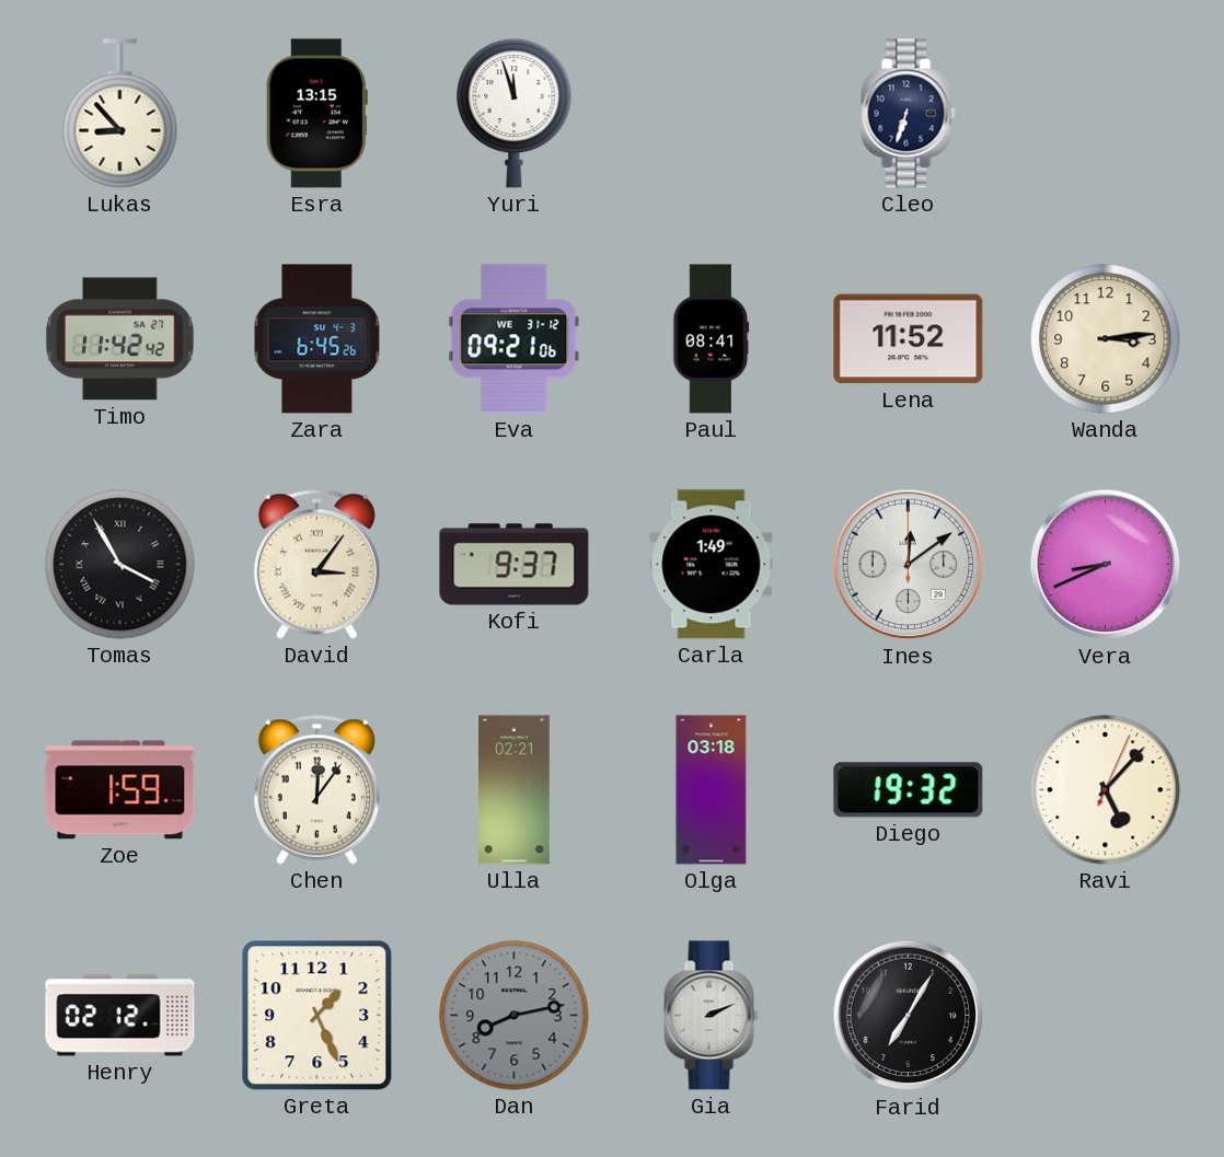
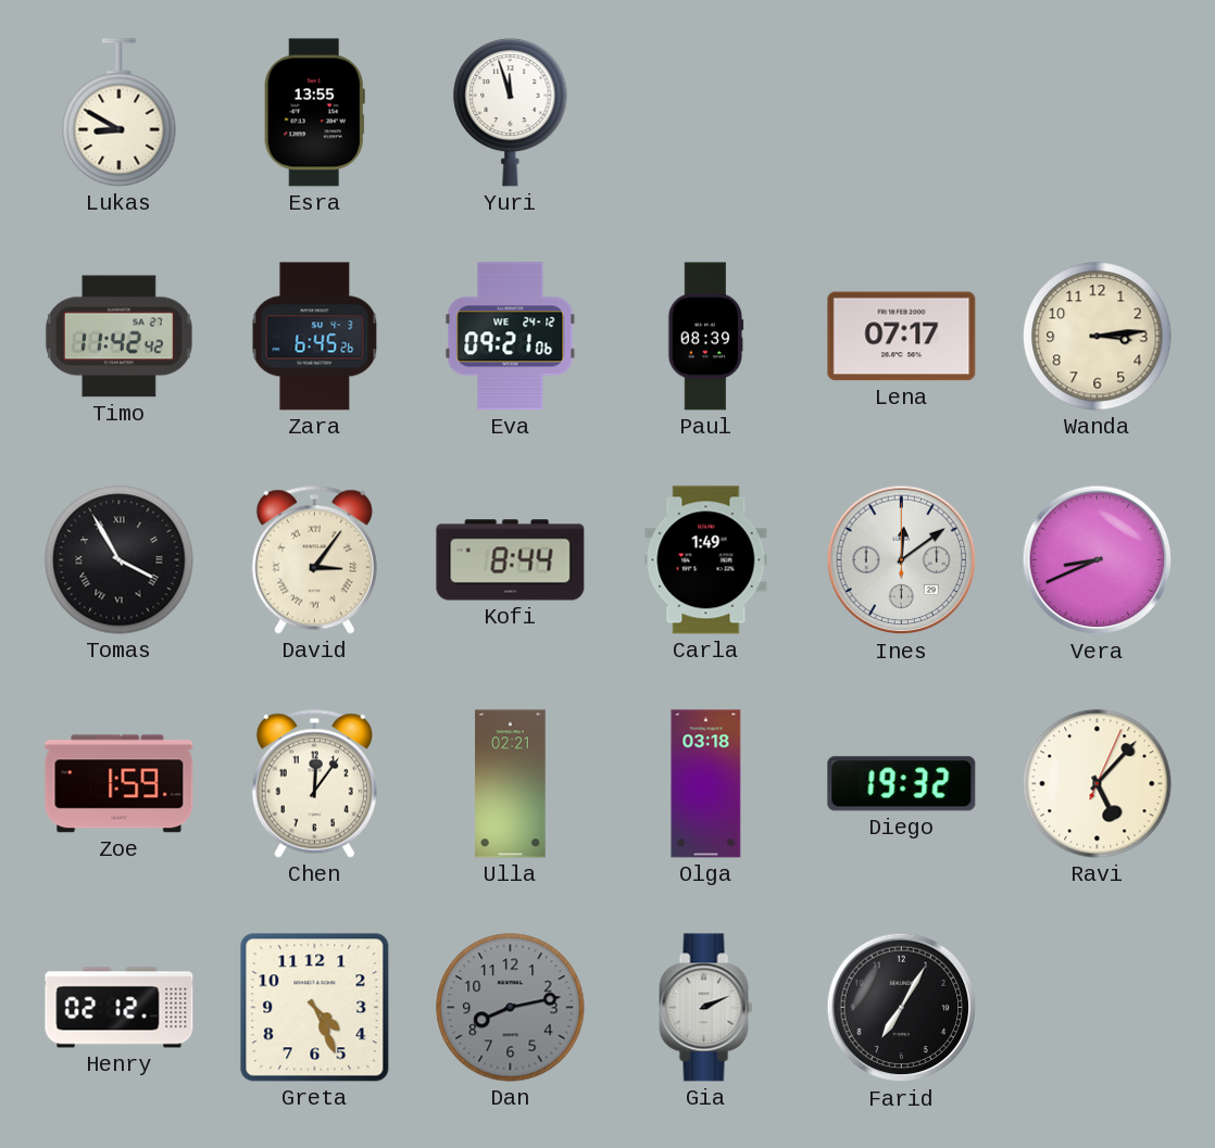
Lukas: 8:53 -> 8:50 (120, 113)
Esra: 13:15 -> 13:55 (314, 113)
Cleo: 6:33 -> none (909, 114)
Eva date: WE 31-12 -> WE 24-12 (511, 337)
Paul: 08:41 -> 08:39 (706, 337)
Lena: 11:52 -> 07:17 (902, 337)
Kofi: 9:37 -> 8:44 (511, 560)
Greta: 1:26 -> 4:26 (315, 1008)
